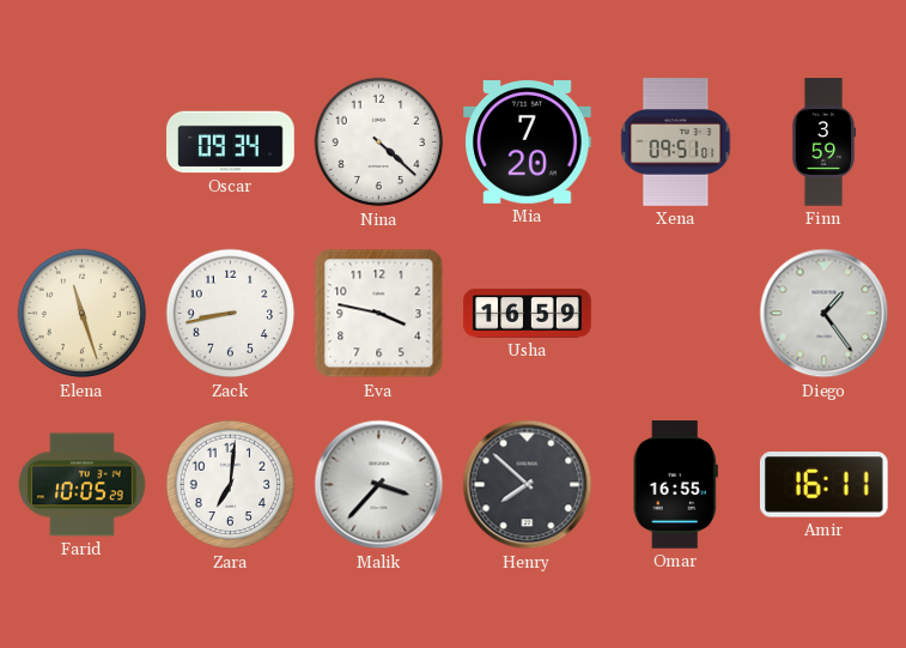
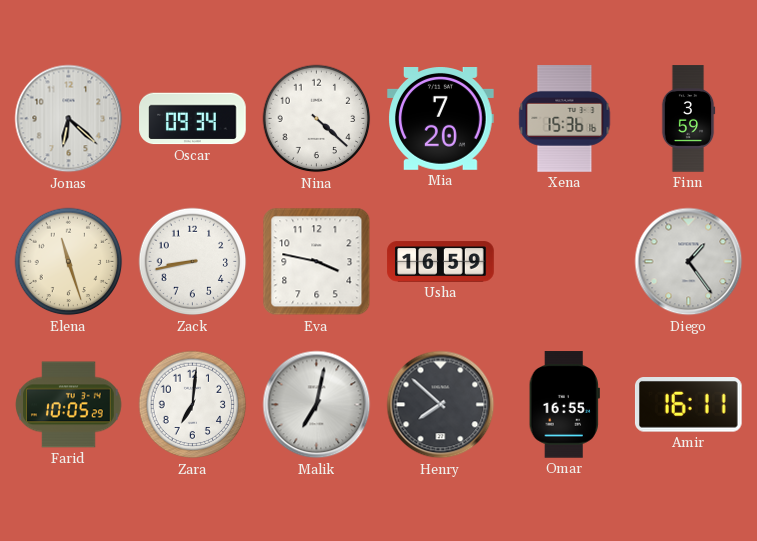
Jonas: none -> 6:22 (69, 119)
Xena: 09:51 -> 15:36 (565, 119)
Malik: 3:37 -> 7:02 (317, 405)
